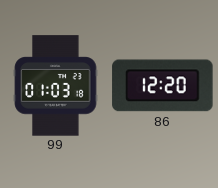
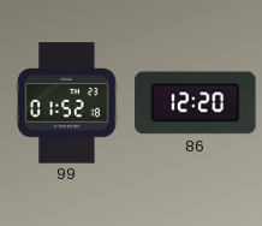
99: 01:03 -> 01:52 (67, 103)
